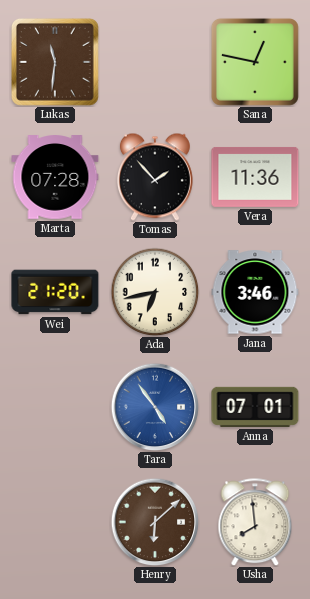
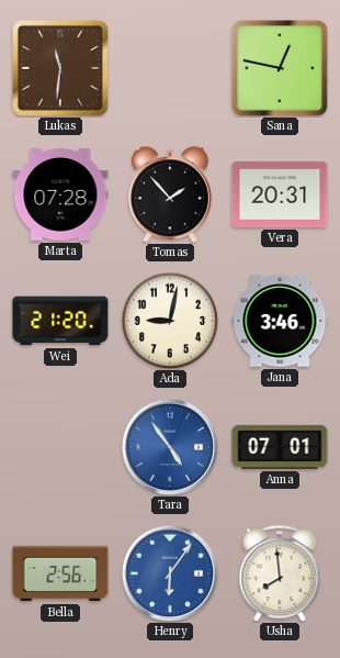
Vera: 11:36 -> 20:31 (280, 194)
Ada: 6:43 -> 9:02 (170, 321)
Bella: none -> 2:56 (60, 573)
Henry: 6:08 -> 6:06 (170, 573)
Henry dial: brown -> blue (170, 573)
